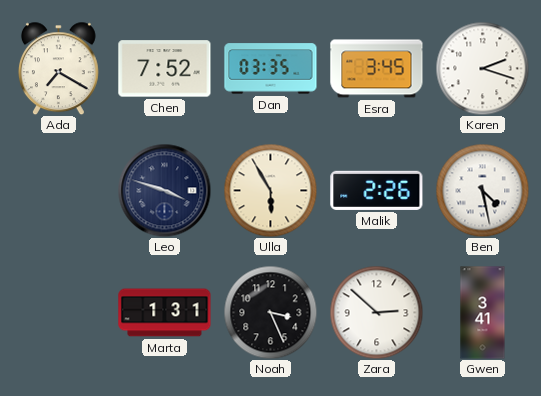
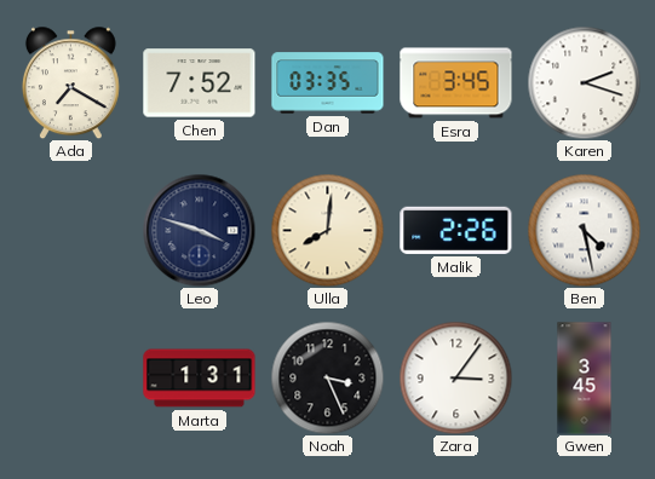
Ulla: 5:55 -> 8:01 (327, 230)
Zara: 2:52 -> 3:06 (455, 377)
Gwen: 3:41 -> 3:45 (585, 379)
